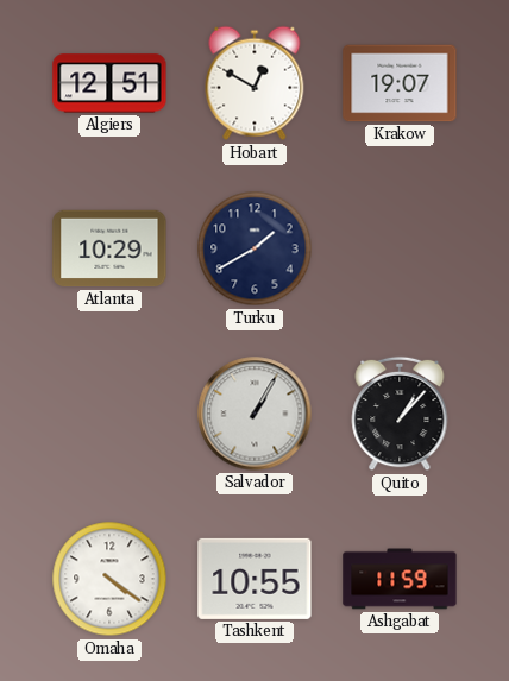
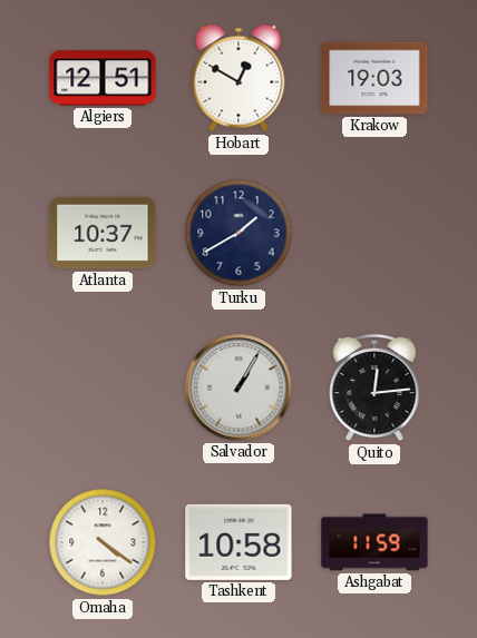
Krakow: 19:07 -> 19:03 (374, 78)
Atlanta: 10:29 -> 10:37 (103, 233)
Quito: 1:07 -> 12:14 (374, 387)
Tashkent: 10:55 -> 10:58 (238, 542)
